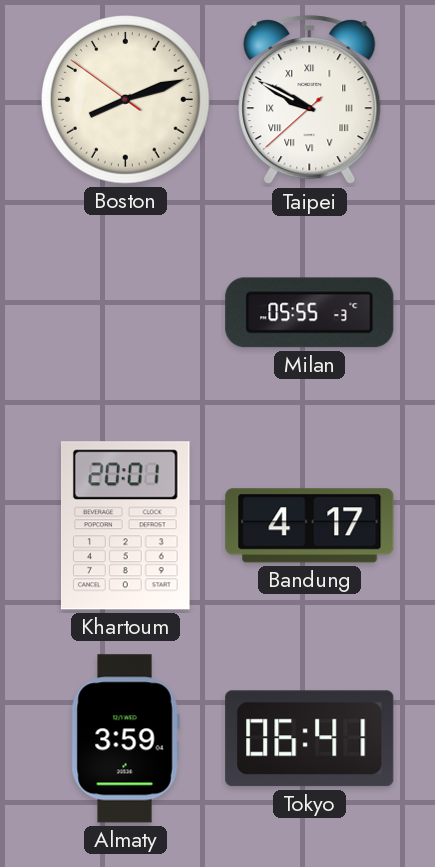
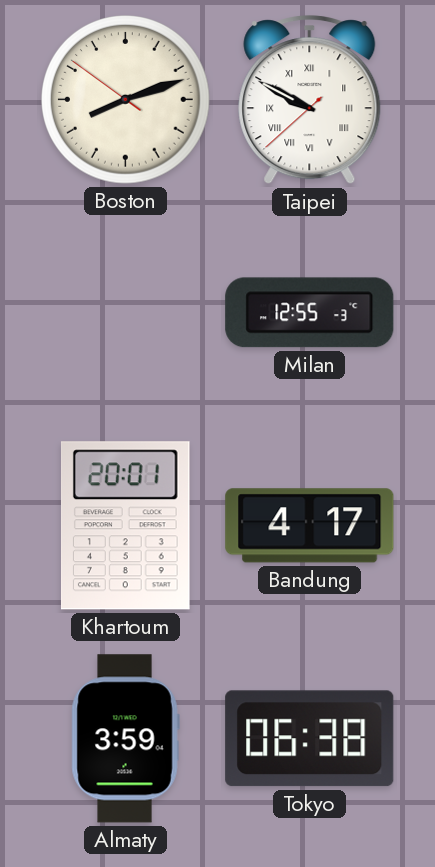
Milan: 05:55 -> 12:55 (310, 313)
Tokyo: 06:41 -> 06:38 (310, 739)
